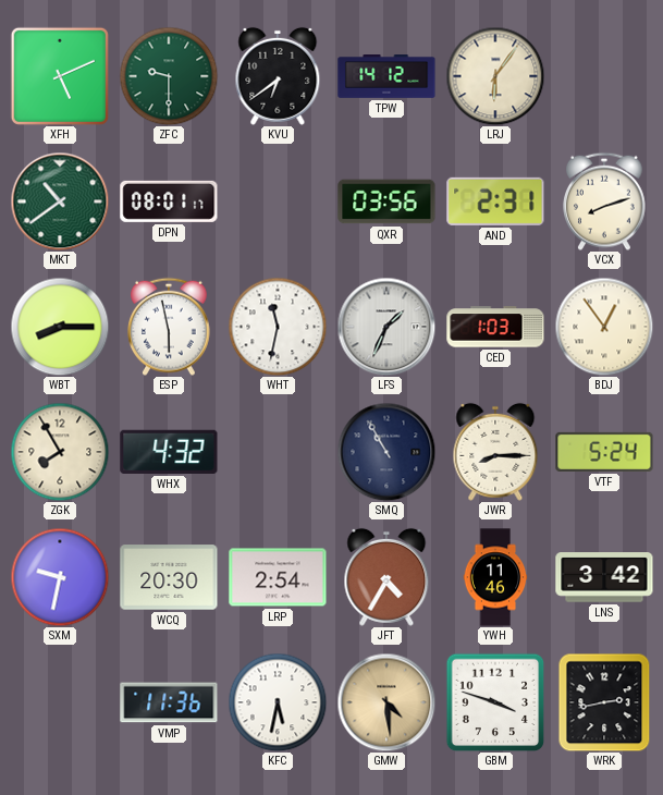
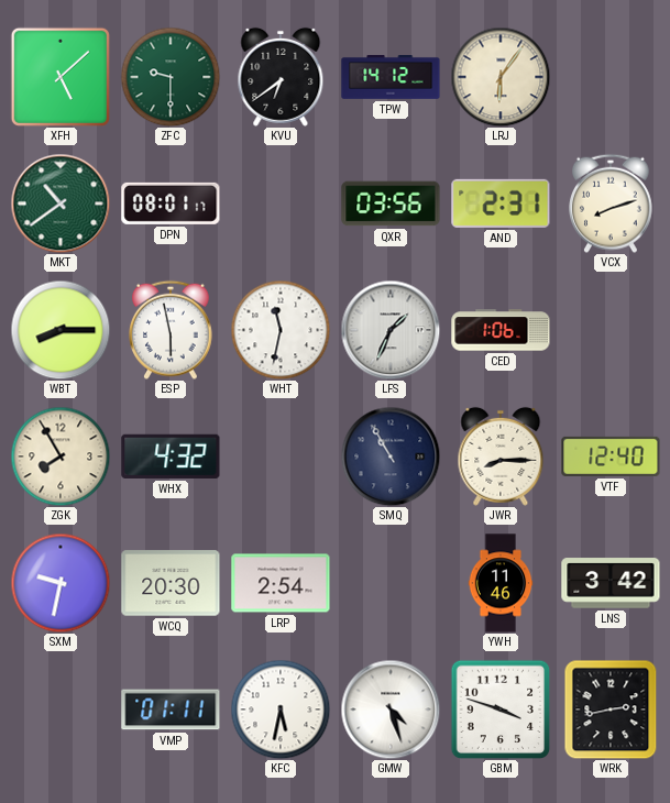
XFH: 5:11 -> 5:08 (61, 77)
CED: 1:03 -> 1:06 (501, 330)
BDJ: 12:54 -> none (604, 327)
VTF: 5:24 -> 12:40 (611, 457)
JFT: 4:35 -> none (386, 577)
VMP: 11:36 -> 01:11 (171, 710)
GMW: 4:29 -> 4:27 (391, 710)
GMW dial: champagne -> white (391, 710)
